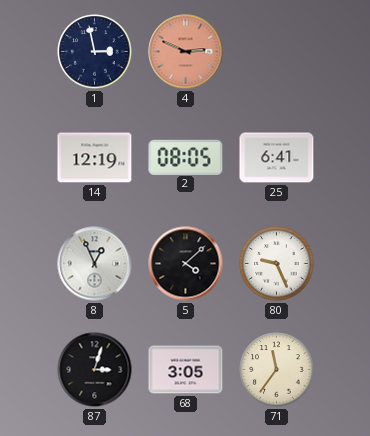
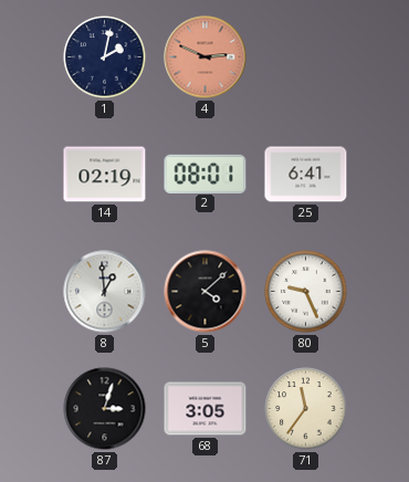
1: 2:58 -> 2:02 (105, 57)
14: 12:19 -> 02:19 (105, 175)
2: 08:05 -> 08:01 (206, 174)
8: 12:56 -> 12:59 (105, 292)
